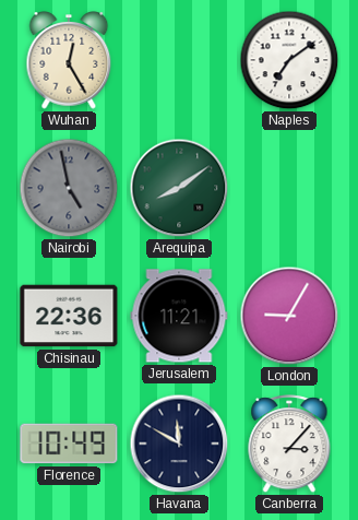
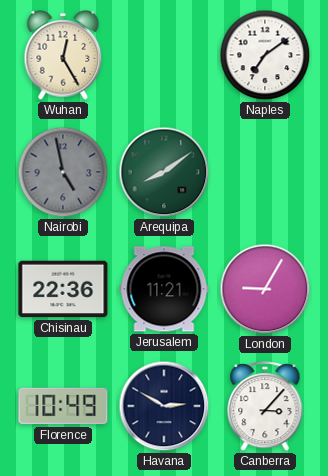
Havana: 11:50 -> 2:50 (164, 406)
